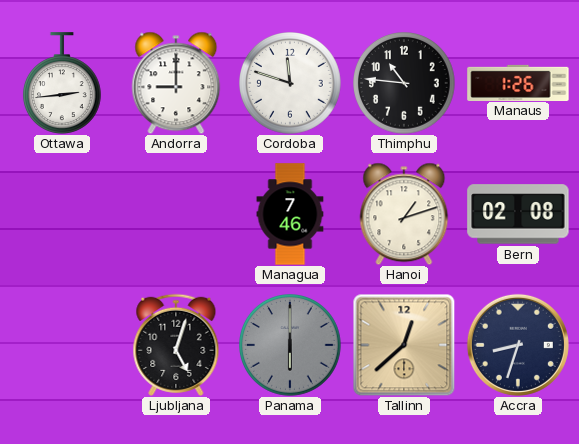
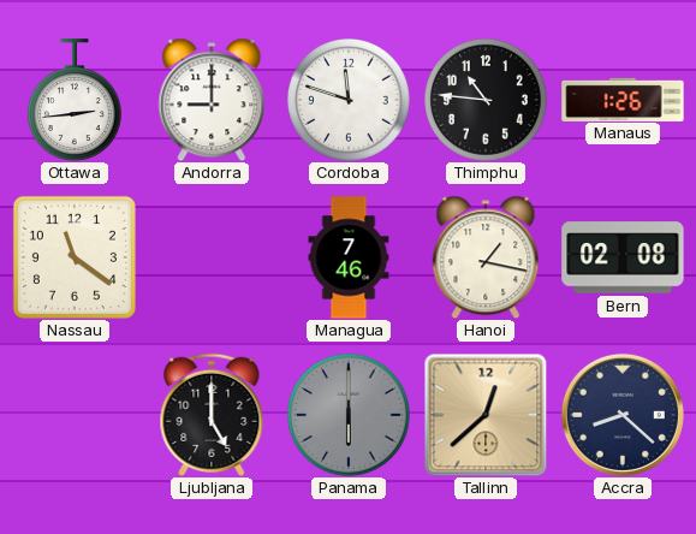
Nassau: none -> 11:21 (75, 257)
Hanoi: 1:12 -> 1:17 (486, 257)
Ljubljana: 5:03 -> 5:00 (212, 415)
Accra: 8:33 -> 8:22 (623, 415)
